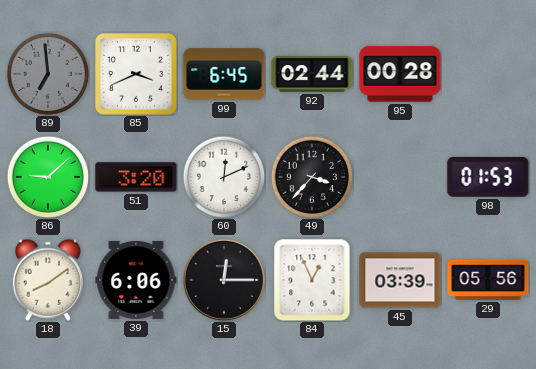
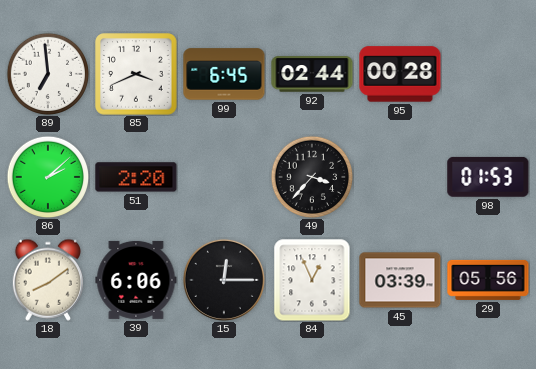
89 dial: grey -> white (48, 74)
86: 9:08 -> 2:08 (48, 177)
51: 3:20 -> 2:20 (136, 177)
60: 12:11 -> none (224, 177)
